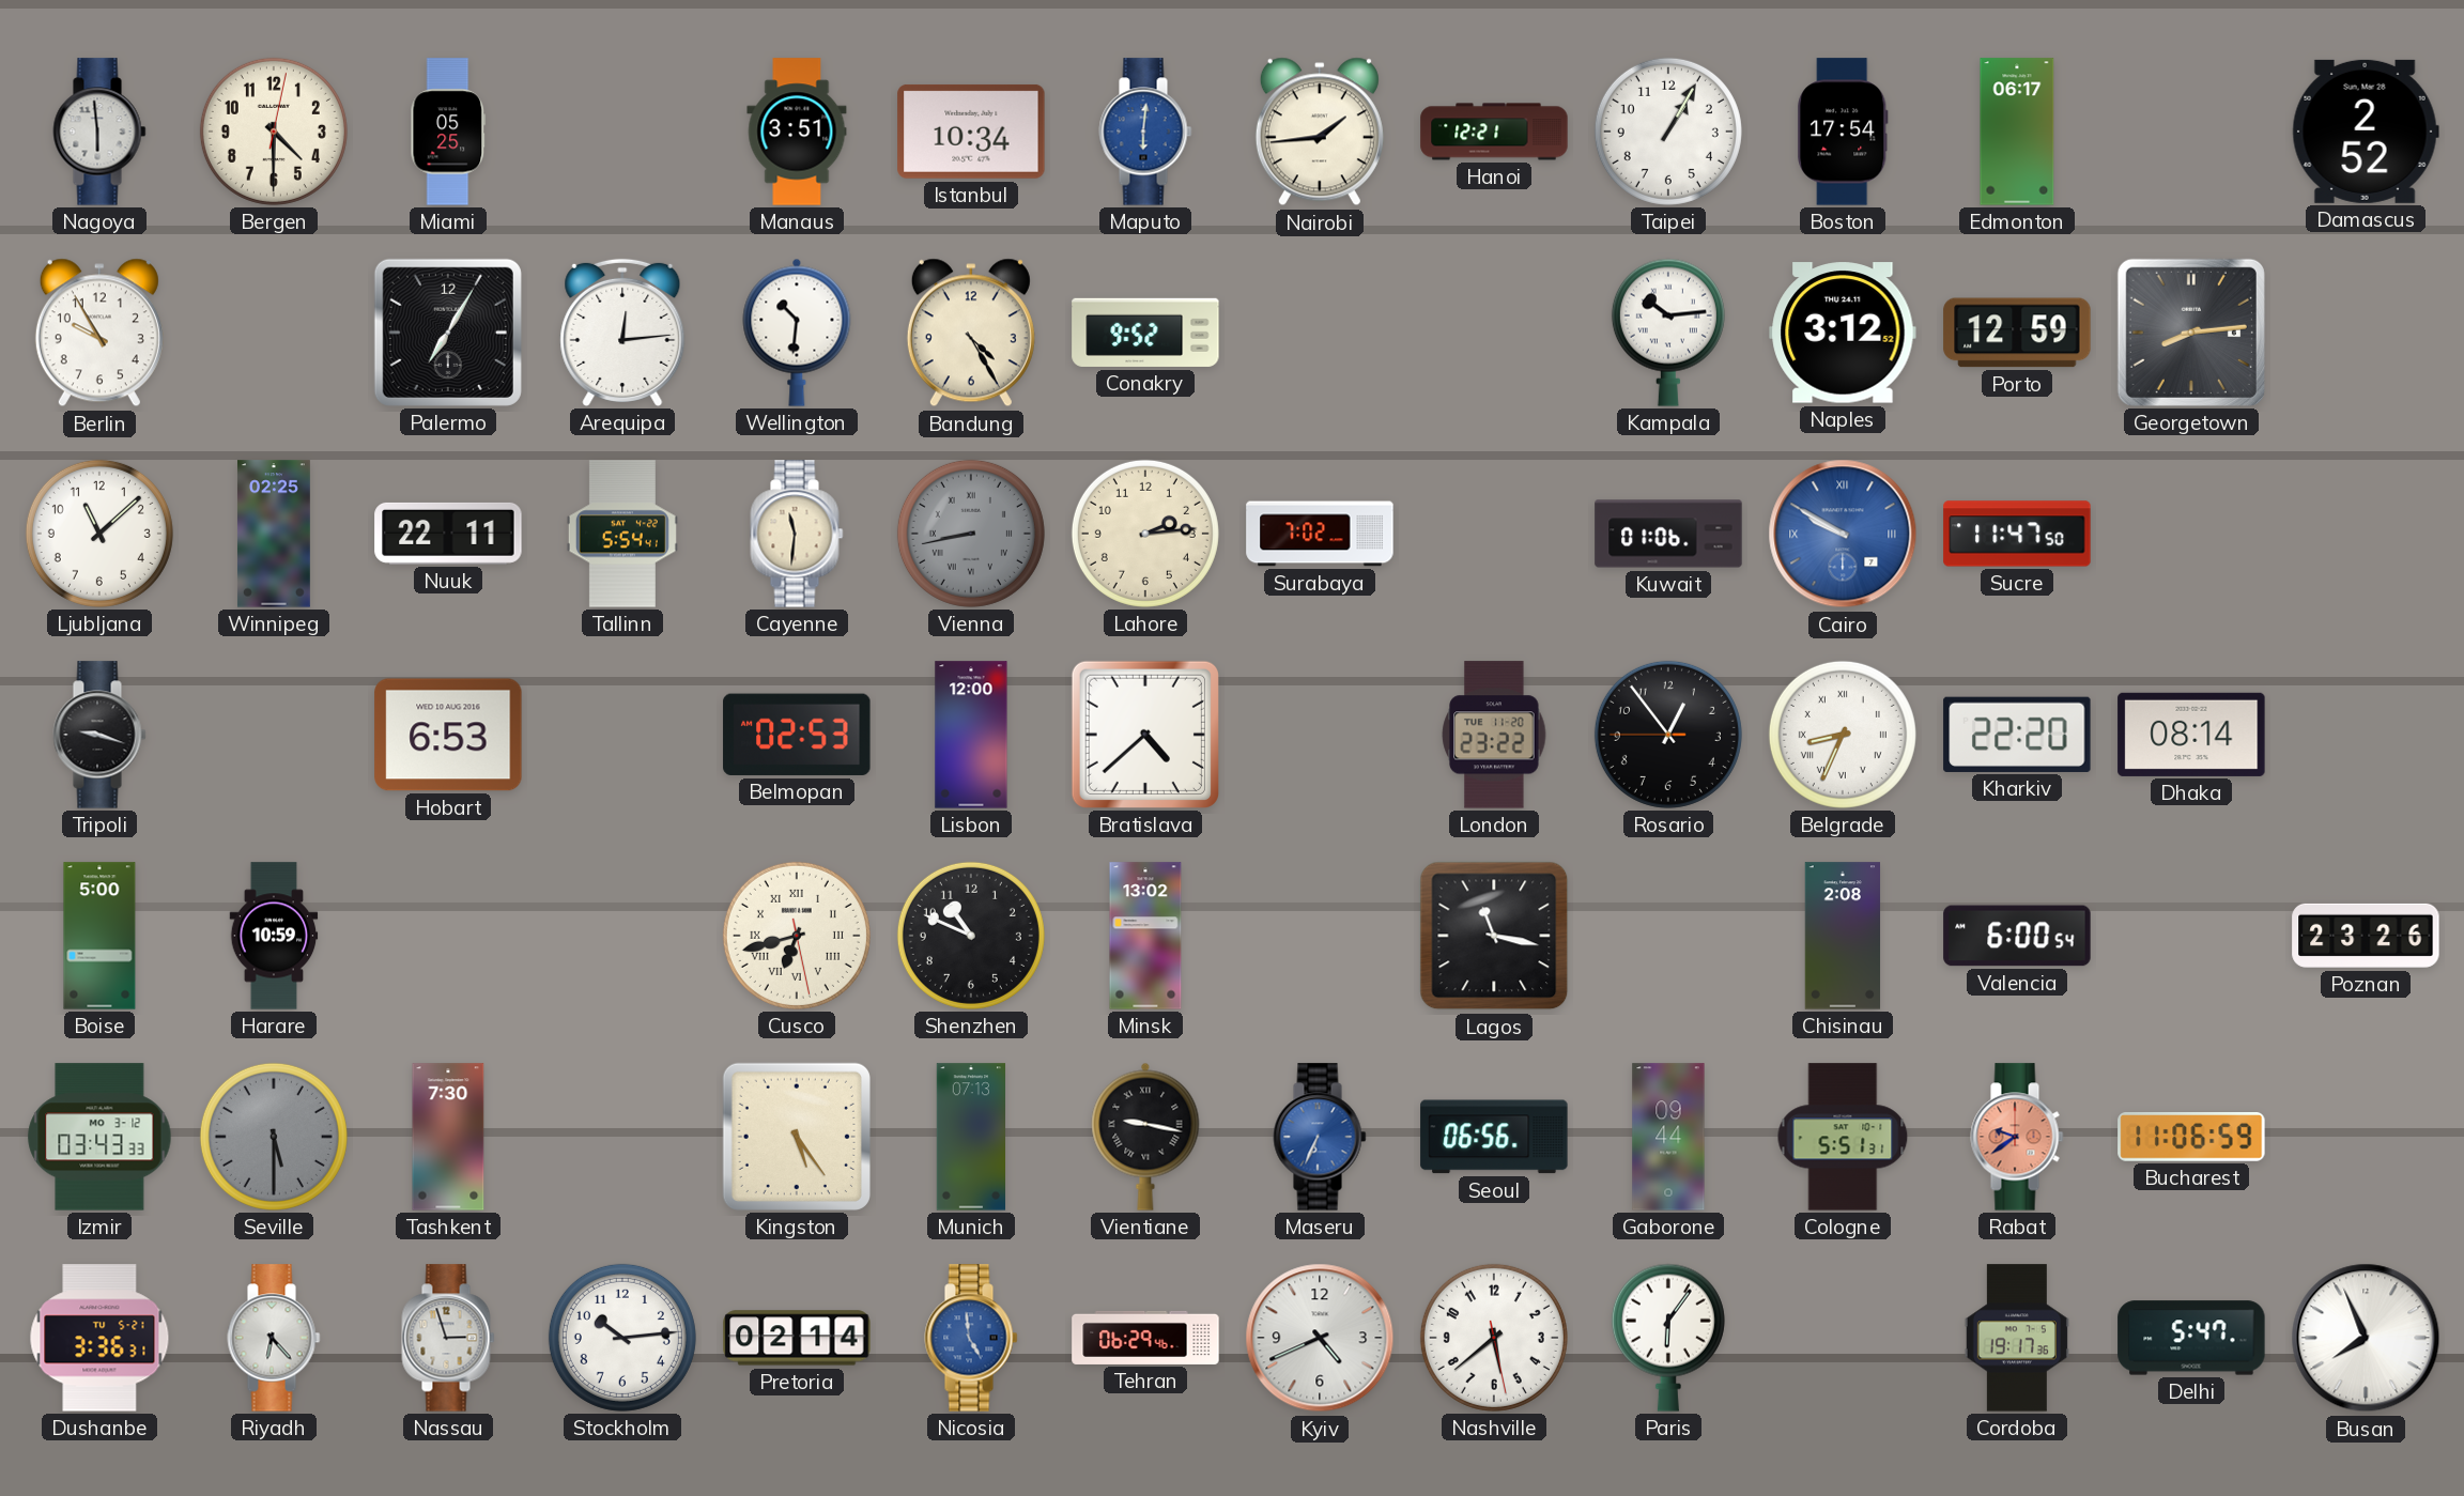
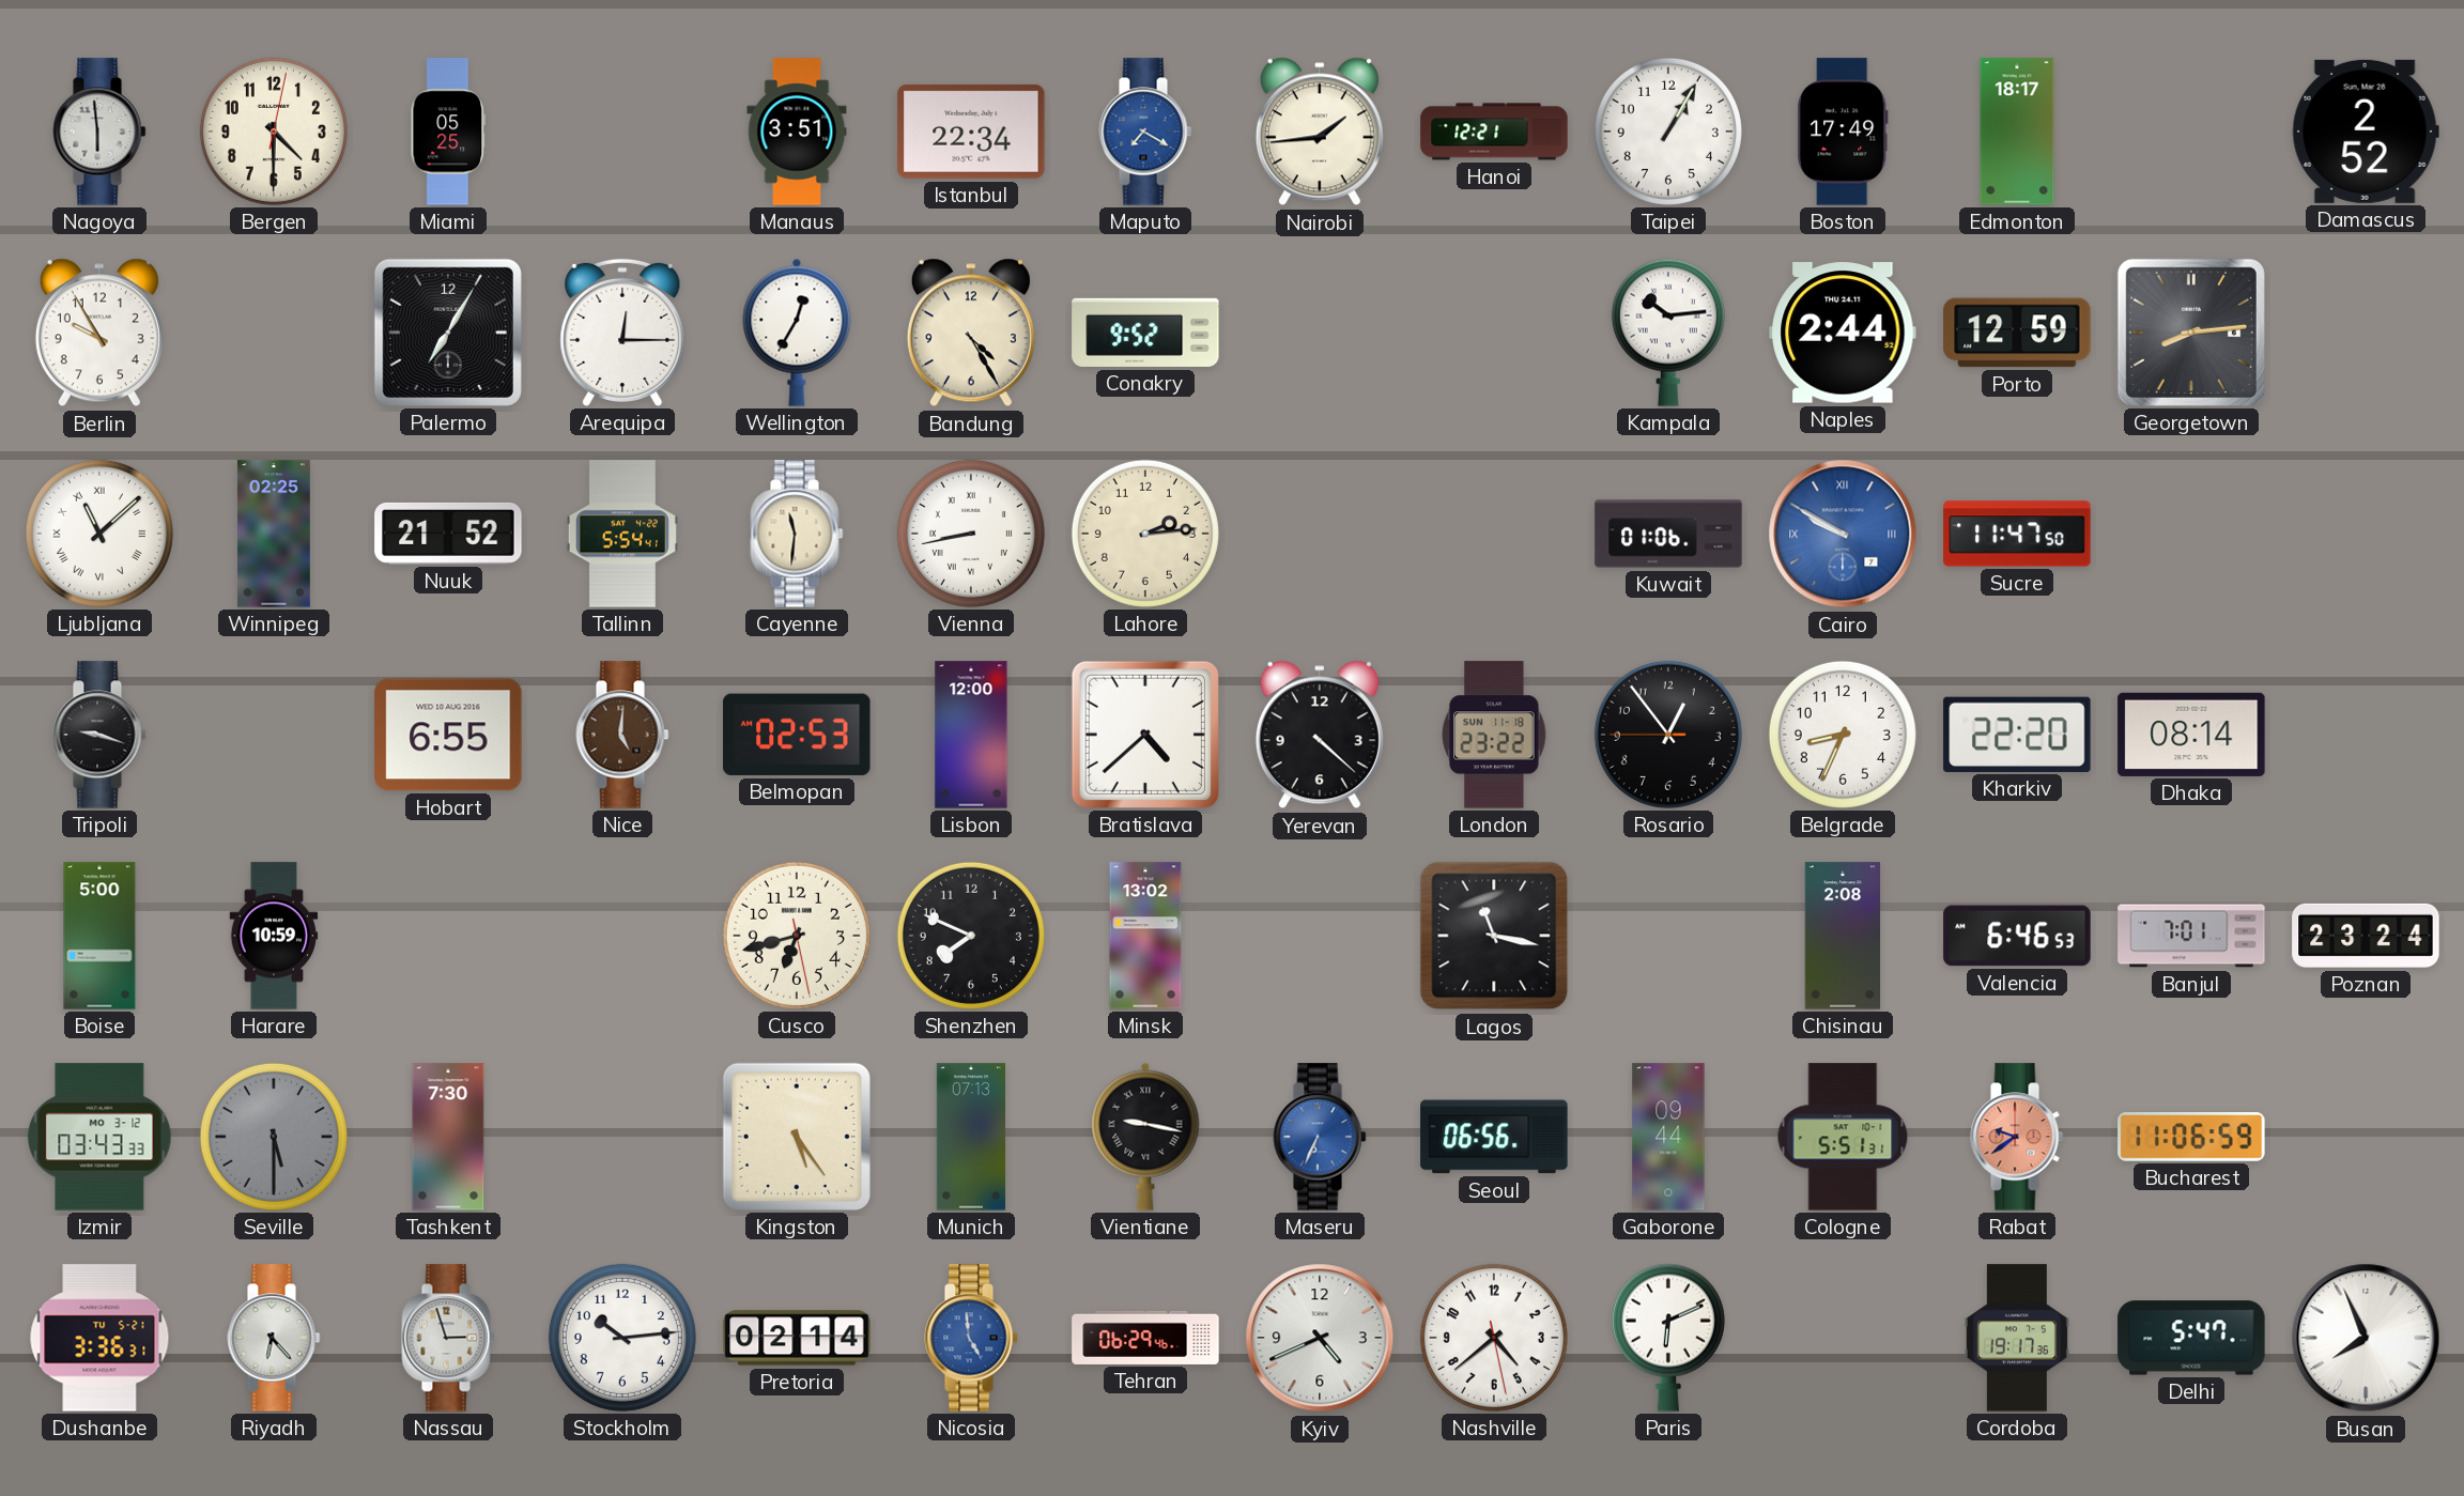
Istanbul: 10:34 -> 22:34 (971, 132)
Maputo: 6:01 -> 7:20 (1145, 132)
Boston: 17:54 -> 17:49 (1843, 132)
Edmonton: 06:17 -> 18:17 (2017, 132)
Arequipa: 12:14 -> 12:15 (622, 333)
Wellington: 10:31 -> 12:35 (797, 333)
Naples: 3:12 -> 2:44 (1843, 333)
Ljubljana numerals: Arabic -> Roman (99, 534)
Nuuk: 22:11 -> 21:52 (448, 534)
Vienna dial: grey -> white (971, 534)
Surabaya: 7:02 -> none (1320, 534)
Hobart: 6:53 -> 6:55 (448, 735)
Nice: none -> 5:01 (622, 735)
Yerevan: none -> 4:22 (1320, 735)
London date: TUE 11-20 -> SUN 11-18 (1494, 735)
Belgrade numerals: Roman -> Arabic (1843, 735)
Cusco numerals: Roman -> Arabic (797, 936)
Shenzhen: 10:49 -> 7:49 (971, 936)
Valencia: 6:00 -> 6:46 (2017, 936)
Banjul: none -> 7:01 (2191, 936)
Poznan: 23:26 -> 23:24 (2366, 936)
Nashville: 5:38 -> 4:38 (1494, 1338)
Paris: 6:06 -> 6:11 (1668, 1338)
